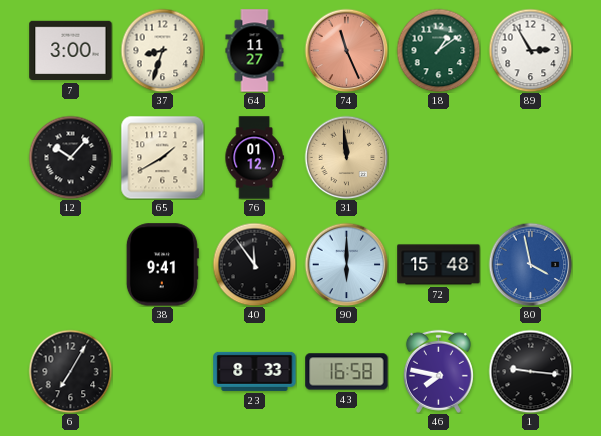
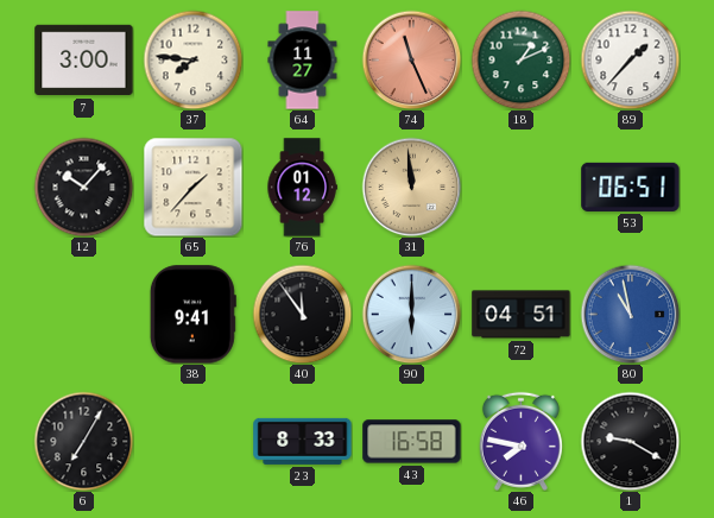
37: 8:33 -> 7:46 (192, 59)
18: 1:09 -> 1:11 (520, 59)
89: 2:55 -> 1:37 (630, 59)
65: 1:40 -> 1:37 (192, 187)
53: none -> 06:51 (631, 187)
72: 15:48 -> 04:51 (522, 315)
80: 3:58 -> 10:58 (630, 314)
1: 9:16 -> 9:20 (630, 441)
